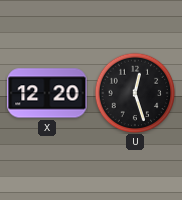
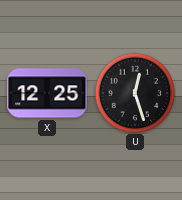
X: 12:20 -> 12:25 (47, 93)
